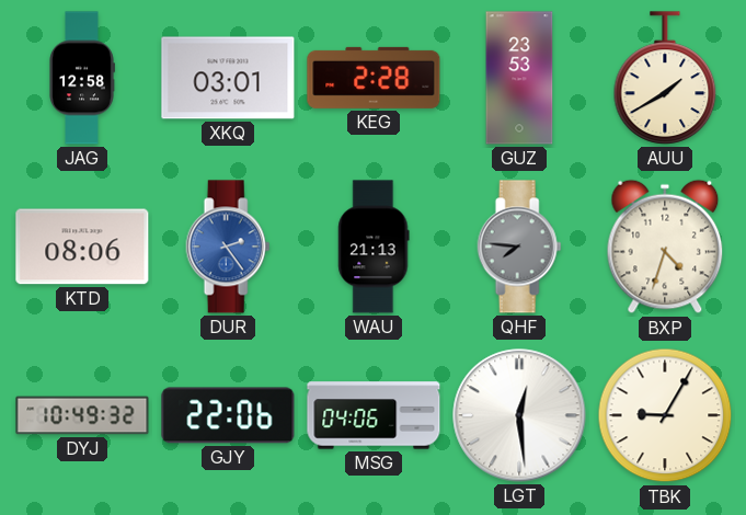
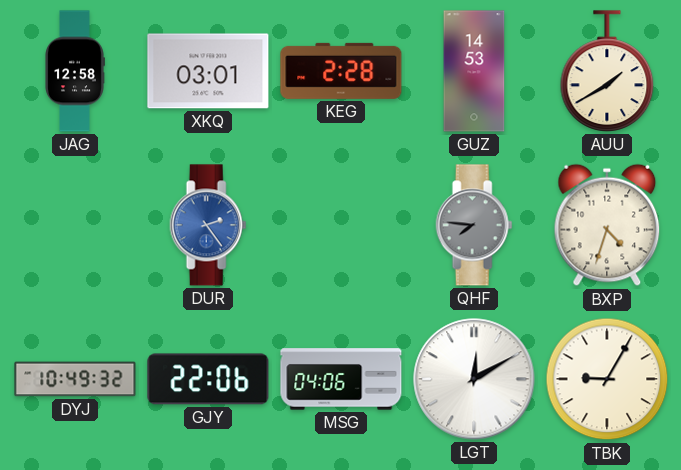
GUZ: 23:53 -> 14:53 (474, 71)
KTD: 08:06 -> none (82, 247)
WAU: 21:13 -> none (374, 247)
LGT: 12:29 -> 12:10 (474, 379)
